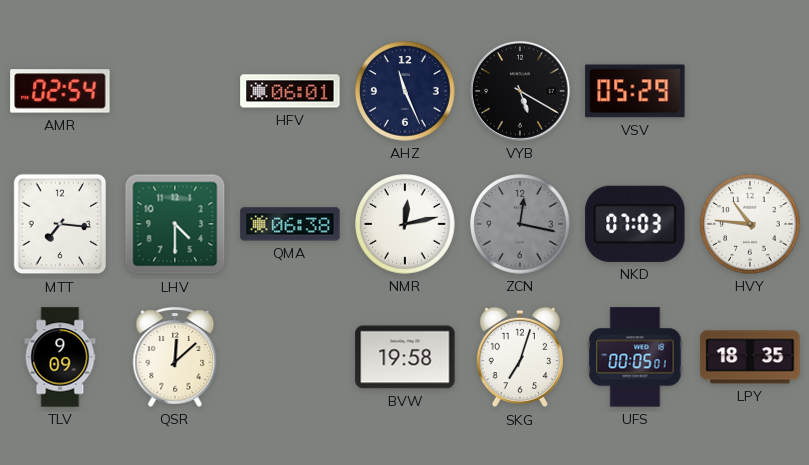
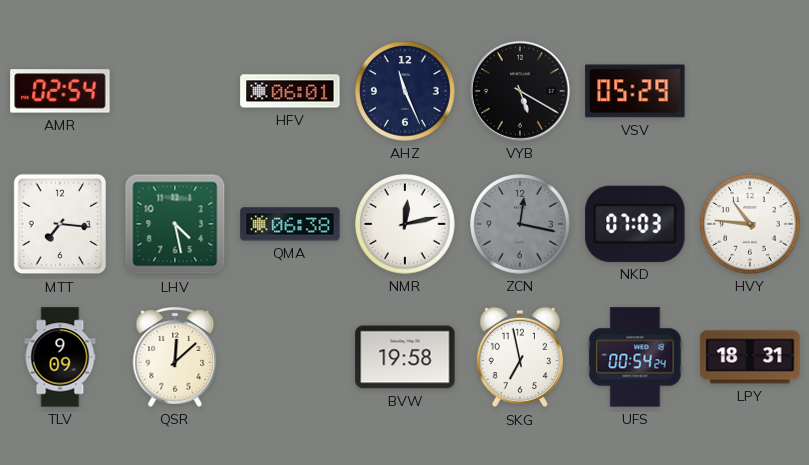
LHV: 4:30 -> 4:28 (175, 224)
SKG: 7:03 -> 6:58 (520, 357)
UFS: 00:05 -> 00:54 (635, 357)
LPY: 18:35 -> 18:31 (750, 357)
